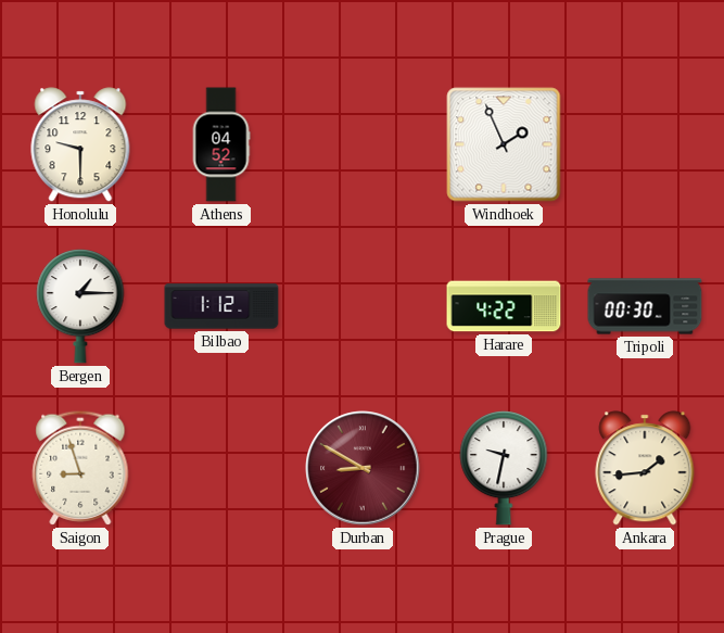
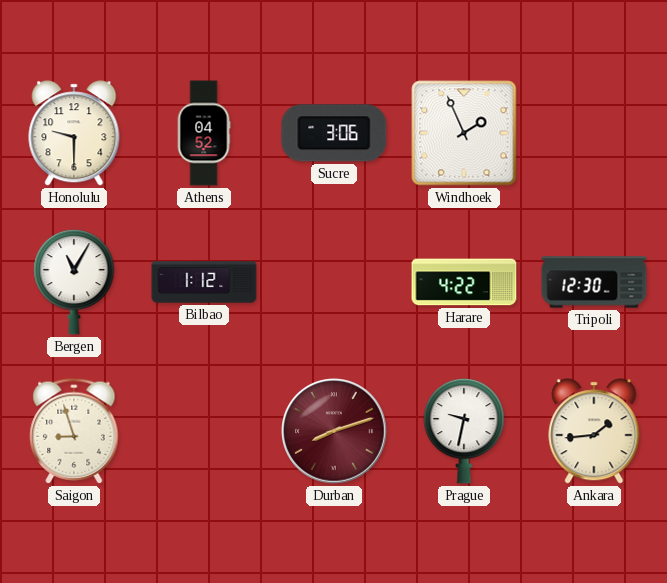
Sucre: none -> 3:06 (334, 133)
Bergen: 1:15 -> 11:05 (74, 283)
Tripoli: 00:30 -> 12:30 (594, 282)
Durban: 8:50 -> 8:12 (334, 431)
